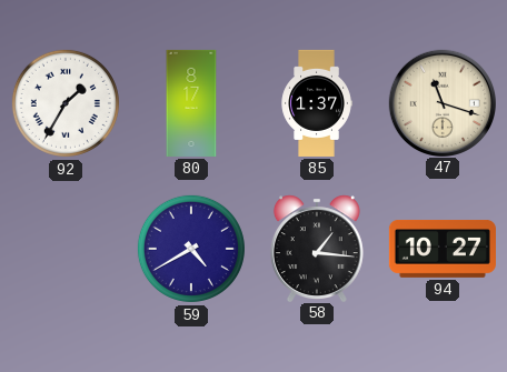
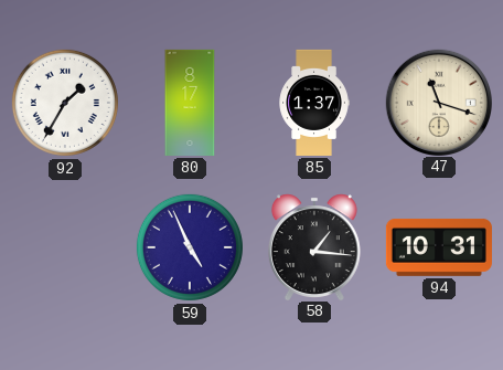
59: 4:40 -> 4:56 (190, 247)
94: 10:27 -> 10:31 (439, 247)
